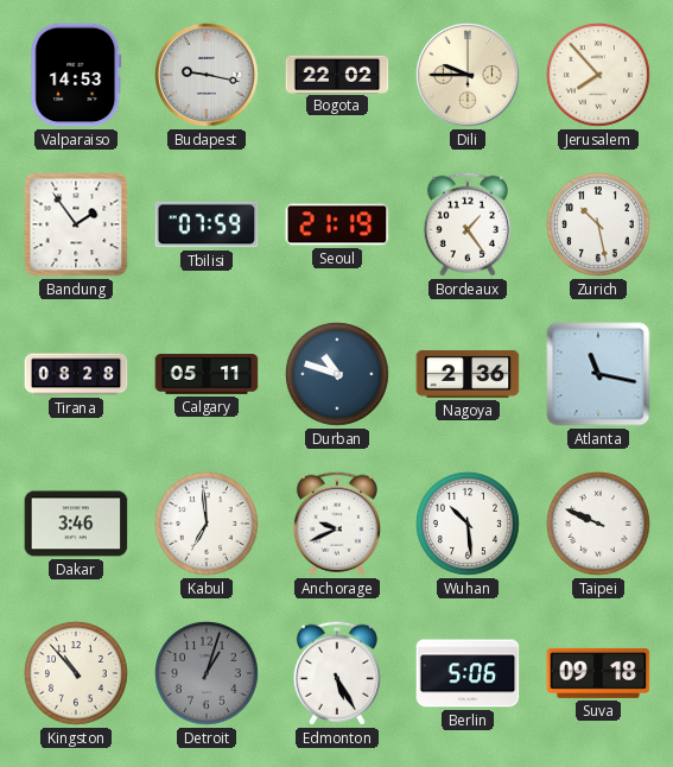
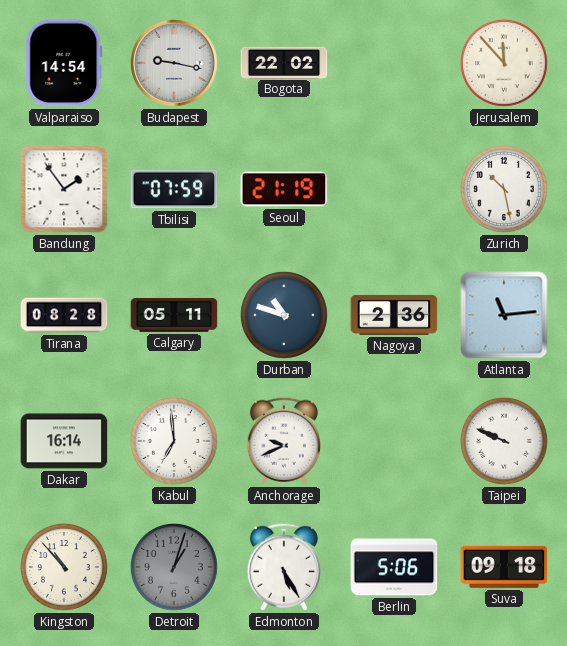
Valparaiso: 14:53 -> 14:54 (64, 63)
Dili: 9:45 -> none (469, 76)
Jerusalem: 7:53 -> 11:53 (504, 63)
Bordeaux: 1:24 -> none (468, 224)
Atlanta: 11:17 -> 11:14 (504, 315)
Dakar: 3:46 -> 16:14 (64, 441)
Wuhan: 10:29 -> none (468, 524)
